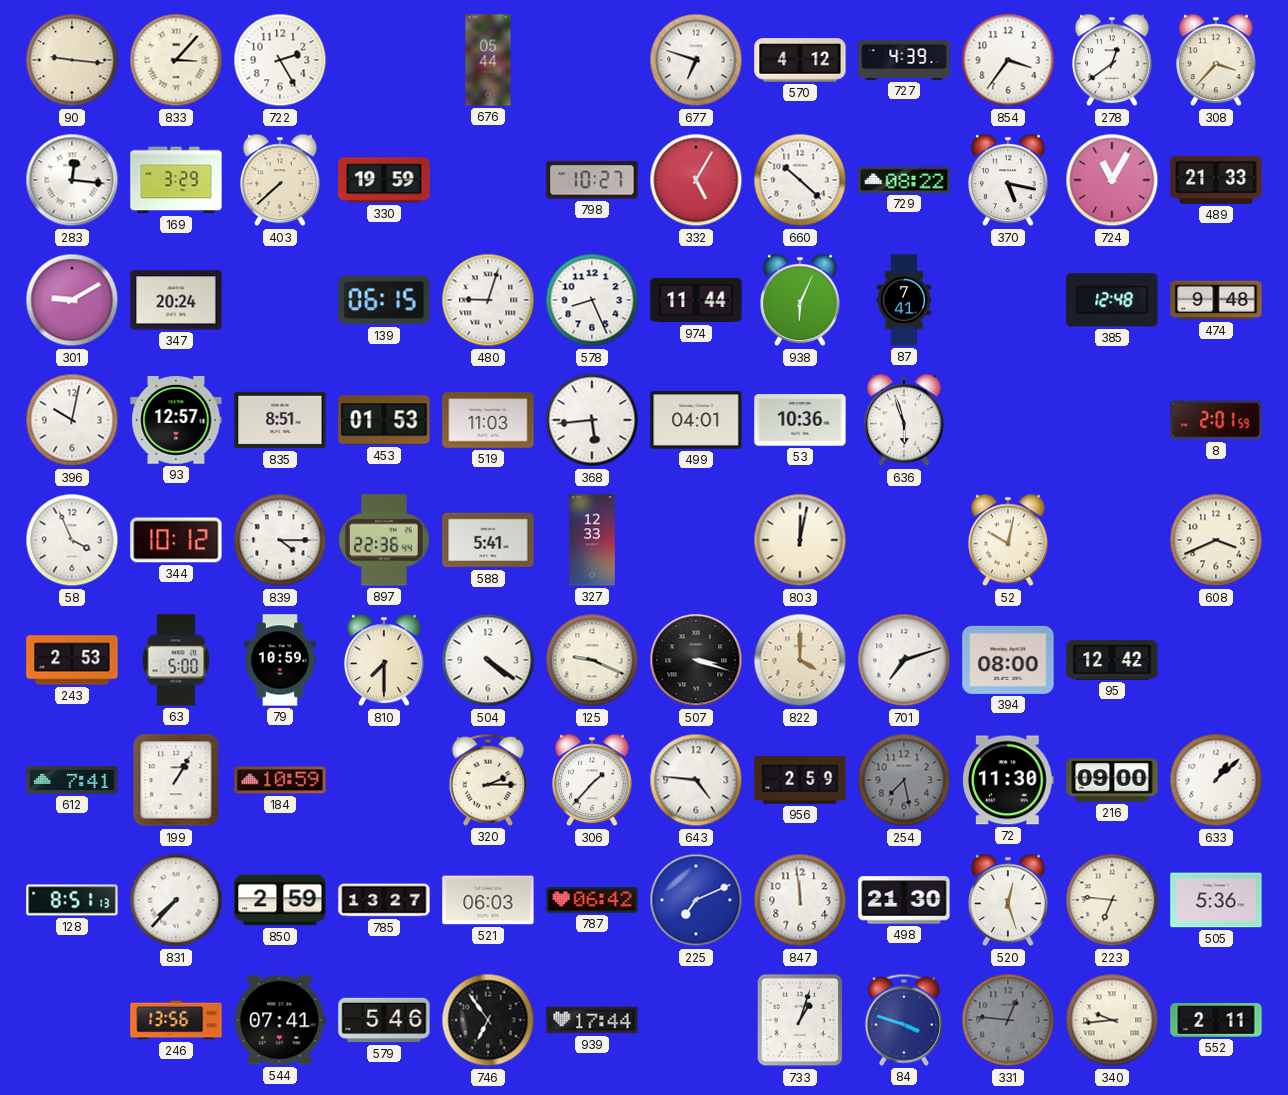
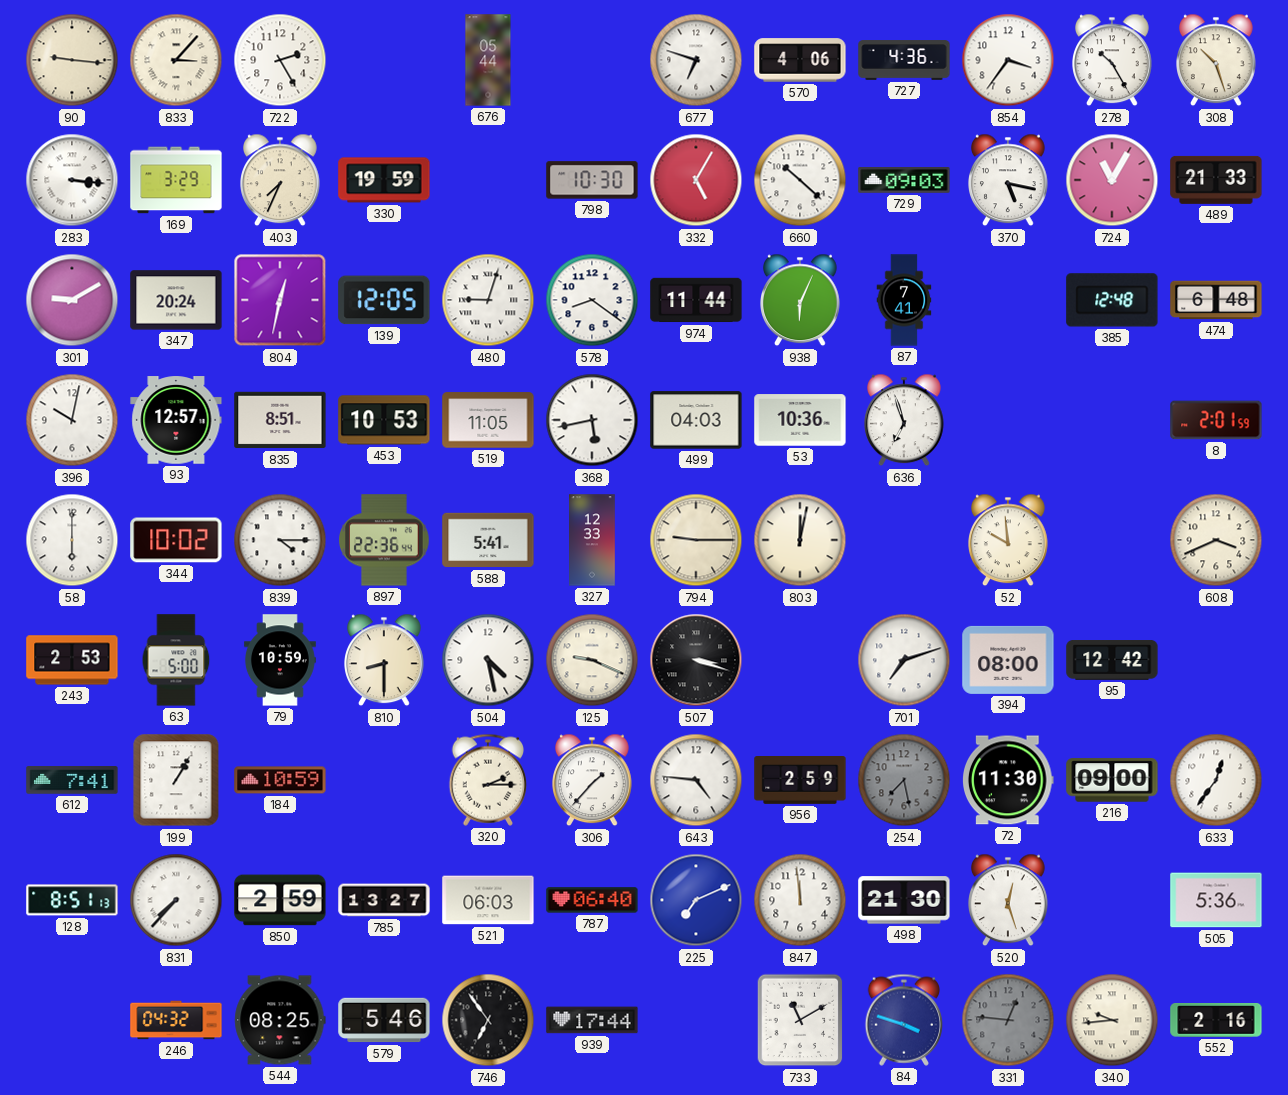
570: 4:12 -> 4:06 (800, 60)
727: 4:39 -> 4:36 (904, 60)
278: 12:39 -> 10:25 (1113, 60)
308: 3:37 -> 10:27 (1217, 60)
283: 12:16 -> 3:16 (72, 180)
403: 7:38 -> 7:34 (281, 180)
798: 10:27 -> 10:30 (592, 180)
729: 08:22 -> 09:03 (904, 180)
804: none -> 12:32 (280, 300)
139: 06:15 -> 12:05 (384, 300)
578: 8:26 -> 8:21 (592, 300)
474: 9:48 -> 6:48 (1216, 300)
453: 01:53 -> 10:53 (384, 420)
519: 11:03 -> 11:05 (488, 420)
368: 5:44 -> 5:43 (592, 420)
499: 04:01 -> 04:03 (696, 420)
636: 5:57 -> 6:57 (905, 420)
58: 3:56 -> 6:00 (72, 540)
344: 10:12 -> 10:02 (176, 540)
794: none -> 9:15 (696, 540)
52: 10:02 -> 9:59 (1009, 540)
810: 7:30 -> 8:30 (385, 660)
504: 4:21 -> 4:28 (488, 660)
822: 4:00 -> none (800, 660)
633: 1:08 -> 12:36 (1216, 780)
787: 06:42 -> 06:40 (592, 900)
223: 6:46 -> none (1112, 900)
246: 13:56 -> 04:32 (176, 1020)
544: 07:41 -> 08:25 (280, 1020)
733: 1:03 -> 11:10 (800, 1020)
552: 2:11 -> 2:16 (1216, 1021)
